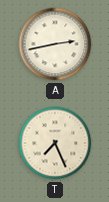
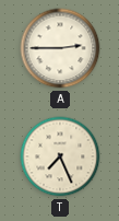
A: 2:43 -> 2:45 (60, 48)
